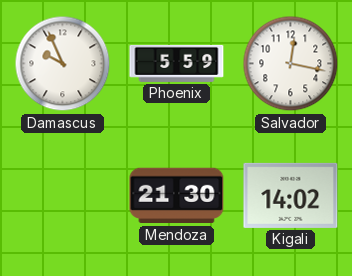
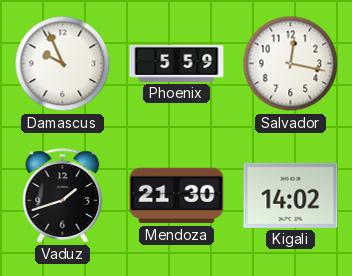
Vaduz: none -> 1:42 (63, 196)
